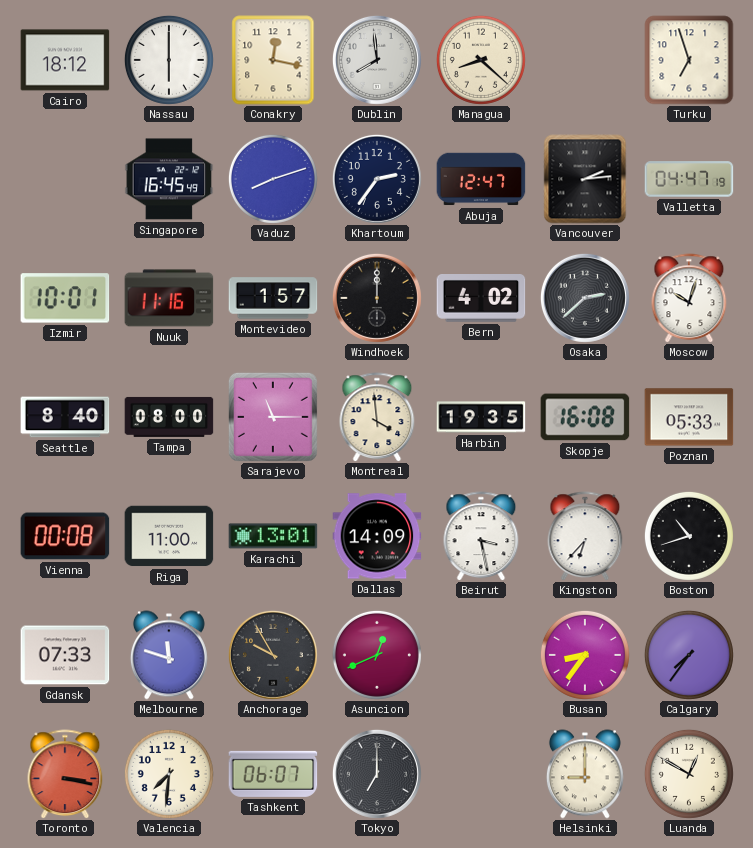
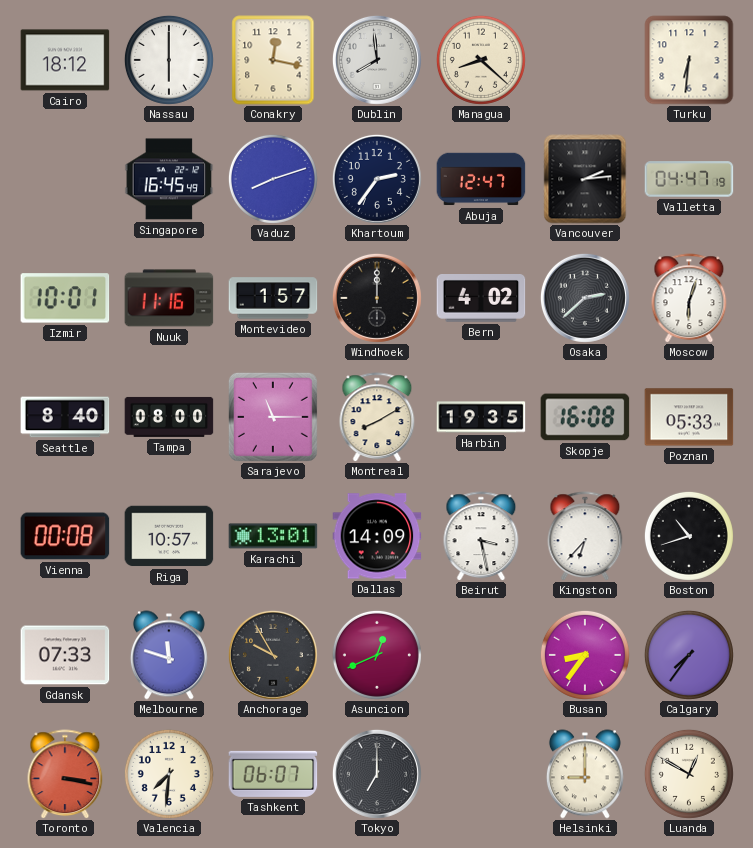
Turku: 6:57 -> 6:31 (689, 60)
Moscow: 10:03 -> 6:03 (689, 298)
Montreal: 3:59 -> 8:10 (377, 417)
Riga: 11:00 -> 10:57 (169, 536)
